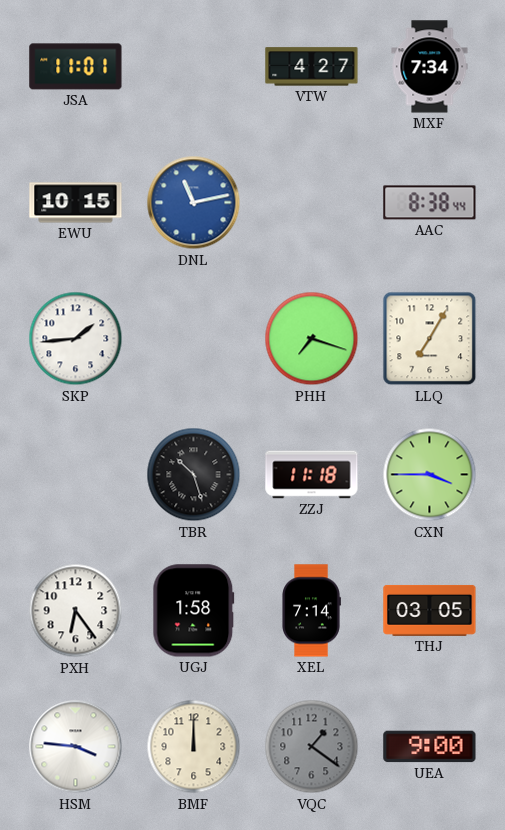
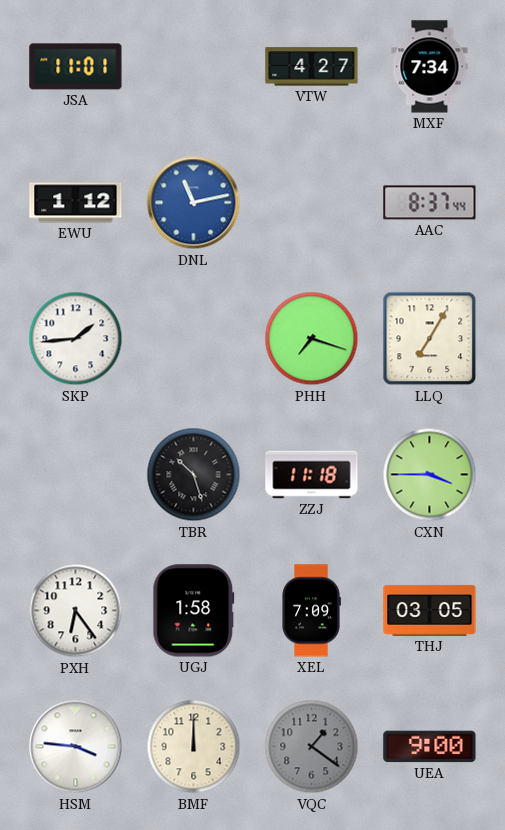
EWU: 10:15 -> 1:12 (76, 203)
AAC: 8:38 -> 8:37 (430, 203)
XEL: 7:14 -> 7:09 (311, 611)
